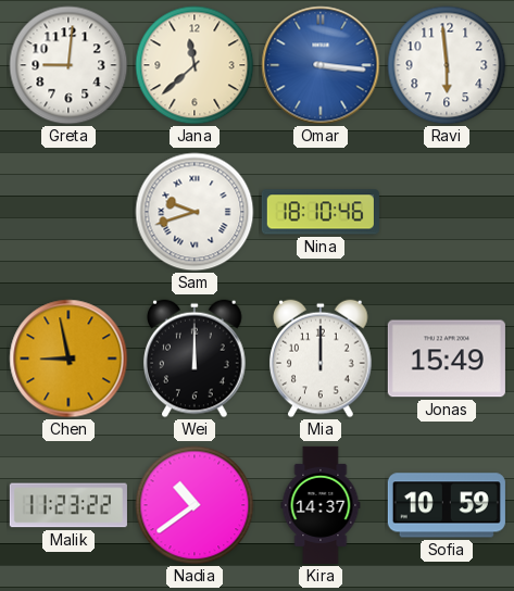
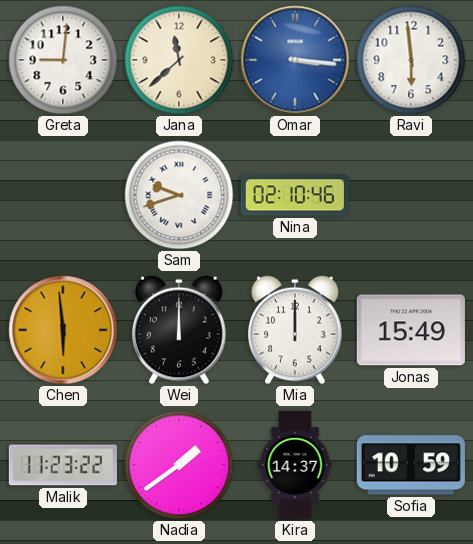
Nina: 18:10 -> 02:10 (295, 195)
Chen: 8:58 -> 5:59 (63, 330)
Nadia: 10:39 -> 1:39 (179, 465)
